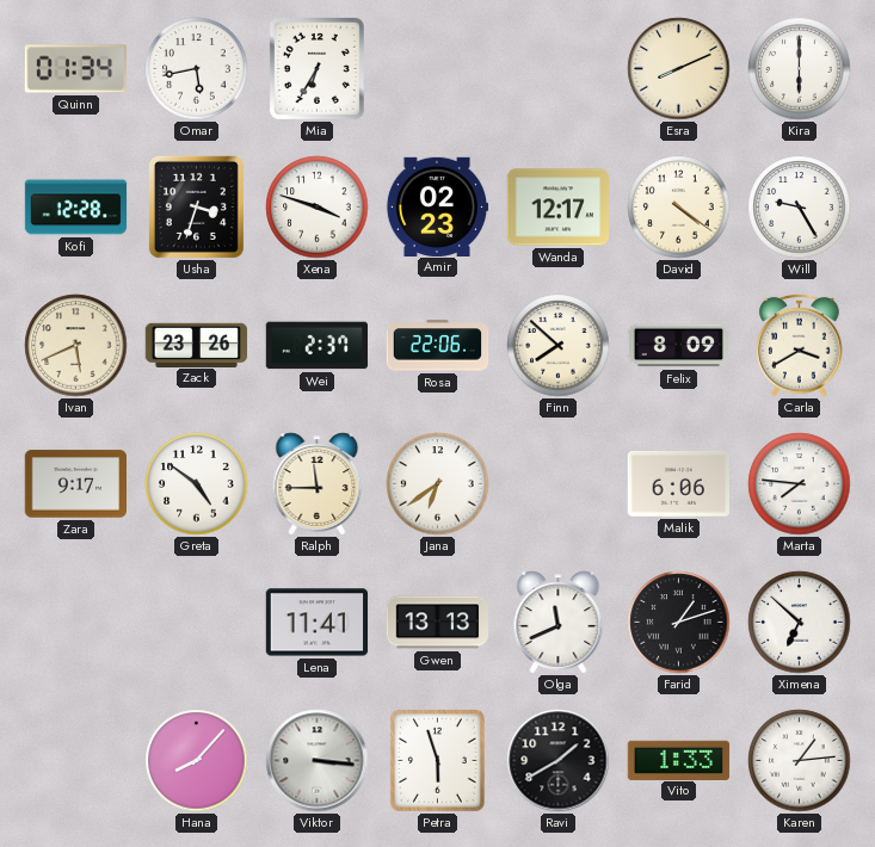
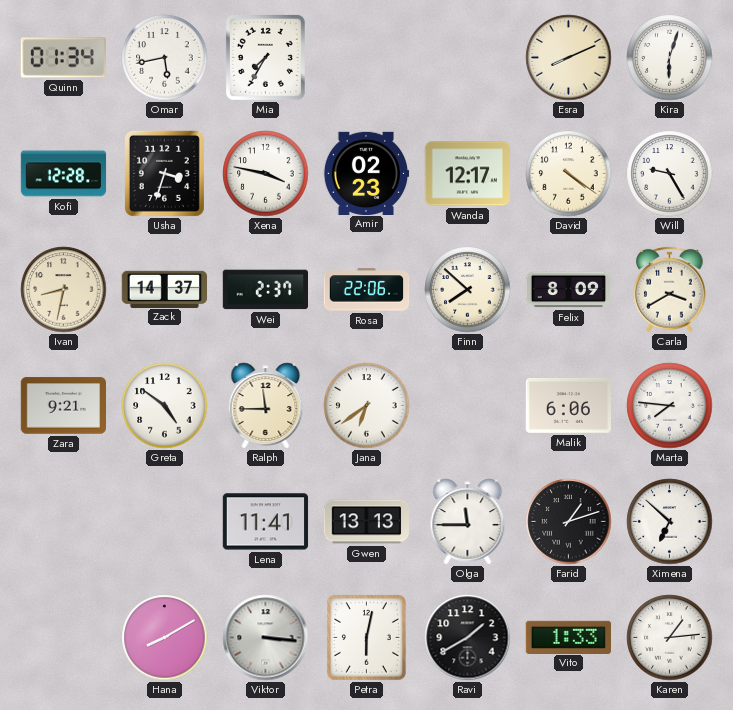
Mia: 6:35 -> 7:35 (265, 57)
Kira: 6:00 -> 6:03 (670, 58)
Xena: 3:48 -> 3:47 (266, 174)
Ivan: 5:41 -> 8:32 (64, 290)
Zack: 23:26 -> 14:37 (165, 289)
Zara: 9:17 -> 9:21 (63, 406)
Olga: 11:41 -> 11:45 (468, 522)
Hana: 8:07 -> 8:10 (165, 638)
Petra: 5:57 -> 6:02 (366, 637)
